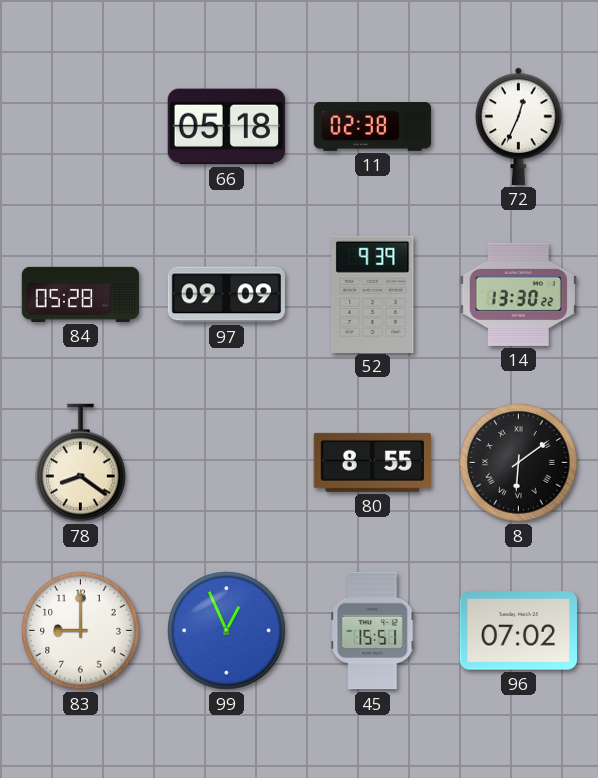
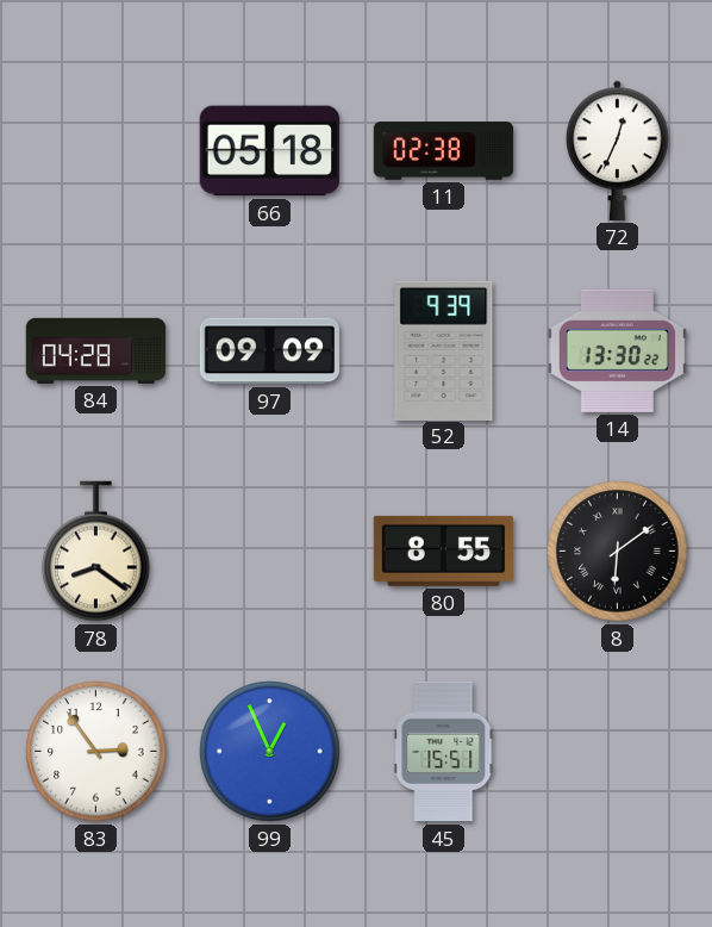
84: 05:28 -> 04:28 (96, 350)
83: 9:00 -> 2:54 (96, 752)
96: 07:02 -> none (518, 631)
